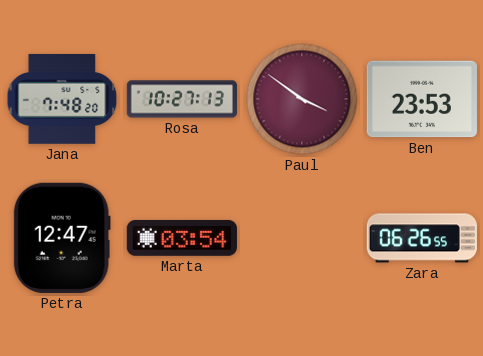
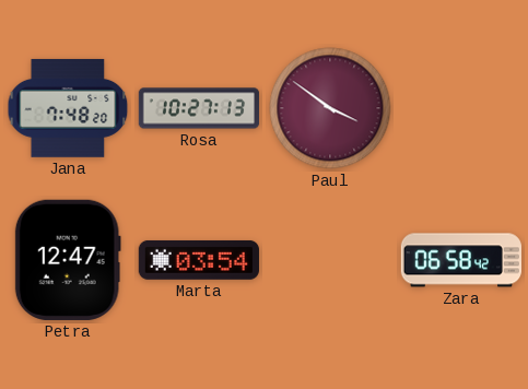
Ben: 23:53 -> none (422, 99)
Zara: 06:26 -> 06:58 (460, 260)
